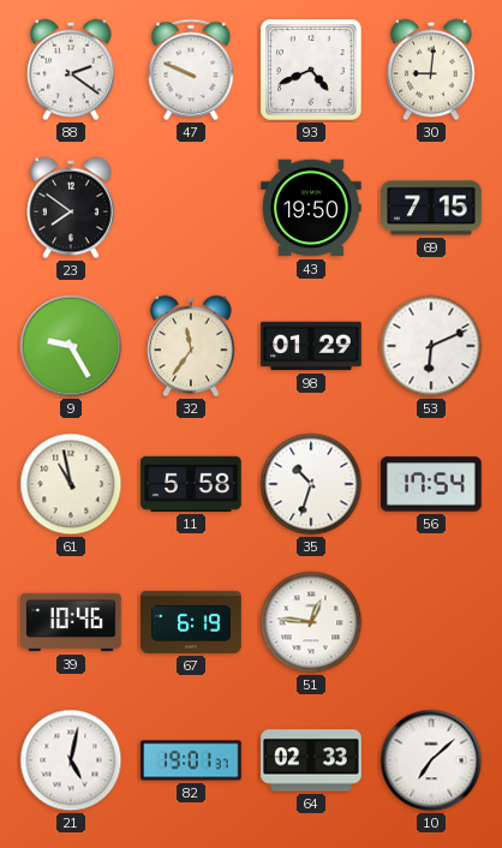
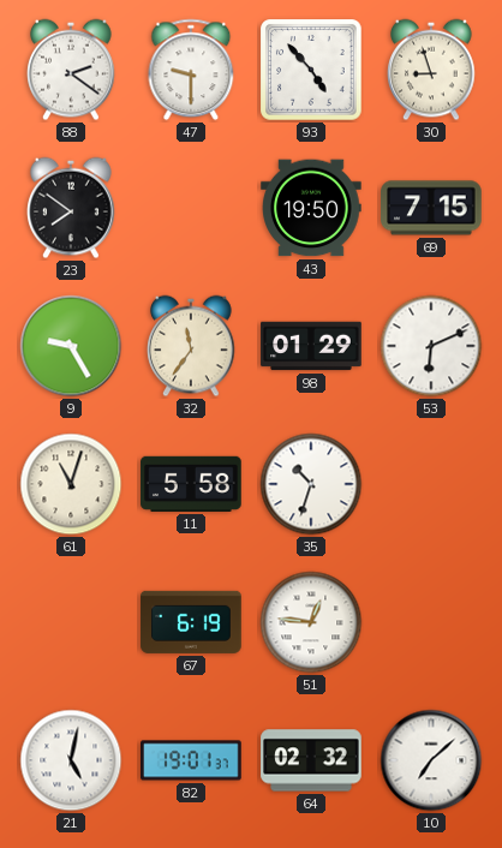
47: 9:49 -> 9:30 (191, 70)
93: 4:41 -> 4:53 (311, 70)
30: 9:01 -> 8:57 (432, 70)
61: 10:58 -> 11:03 (71, 484)
56: 17:54 -> none (432, 484)
39: 10:46 -> none (71, 622)
64: 02:33 -> 02:32 (311, 760)
